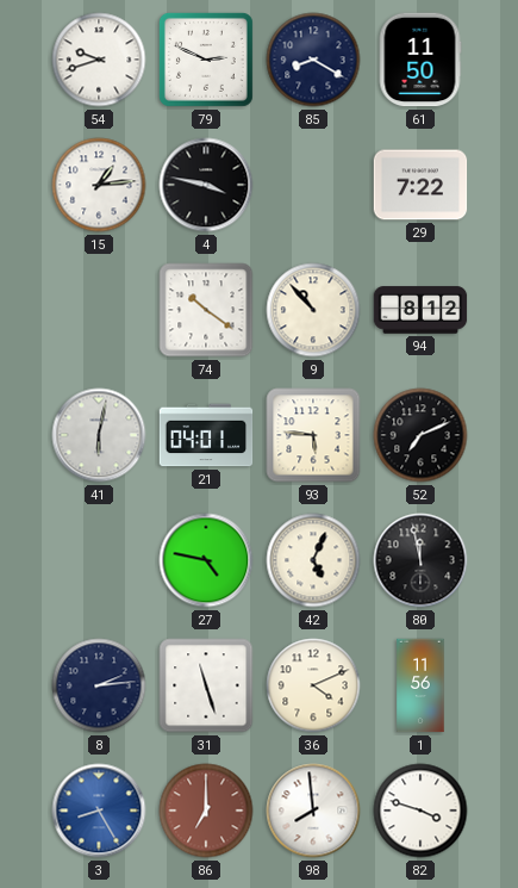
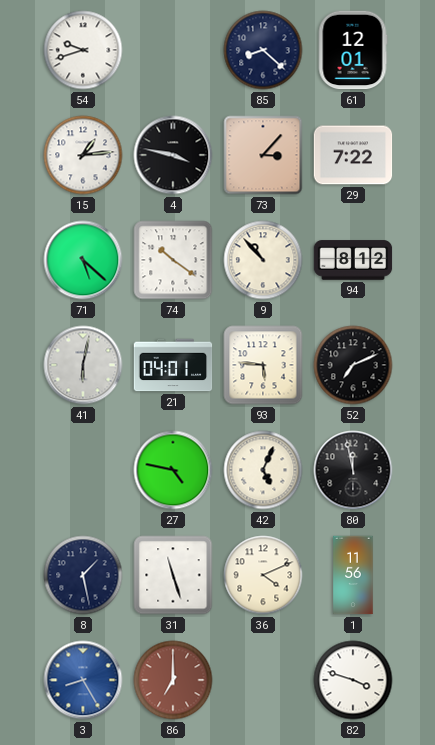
79: 2:49 -> none (206, 60)
85: 8:20 -> 8:22 (263, 50)
61: 11:50 -> 12:01 (353, 50)
73: none -> 3:07 (263, 155)
71: none -> 5:22 (83, 260)
8: 2:14 -> 1:28 (83, 575)
98: 7:59 -> none (313, 811)
